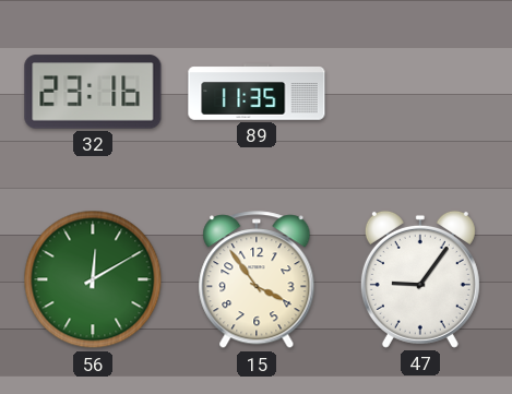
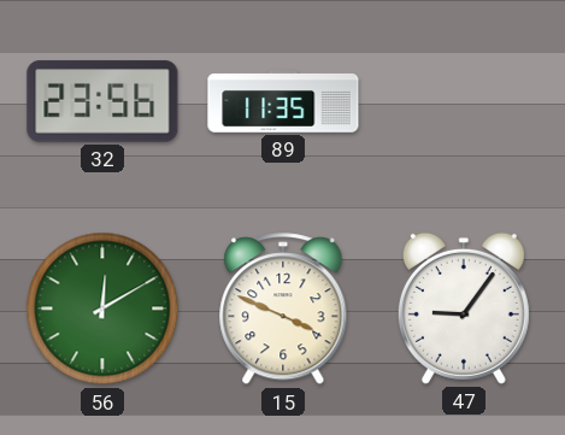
32: 23:16 -> 23:56 (102, 101)
15: 3:54 -> 3:49 (283, 310)
